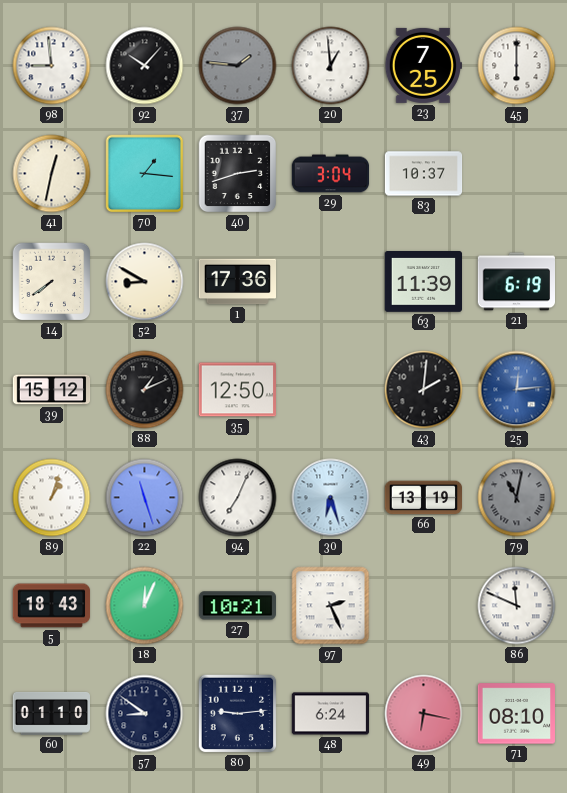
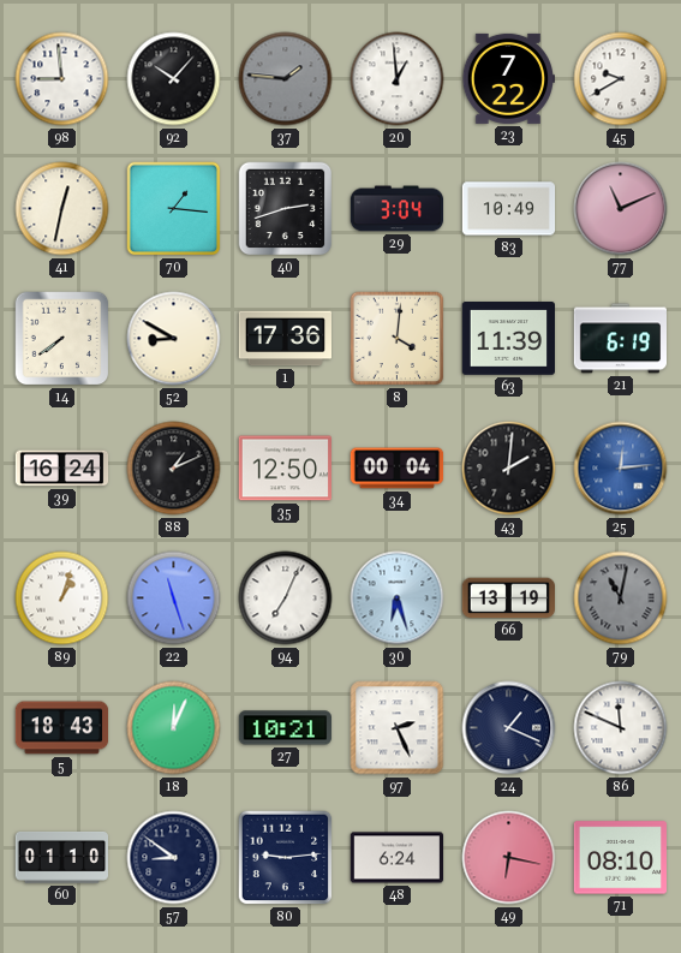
23: 7:25 -> 7:22 (508, 78)
45: 6:00 -> 9:40 (621, 79)
83: 10:37 -> 10:49 (509, 209)
77: none -> 11:11 (621, 209)
8: none -> 4:01 (398, 339)
39: 15:12 -> 16:24 (62, 469)
34: none -> 00:04 (398, 469)
24: none -> 1:19 (509, 728)
